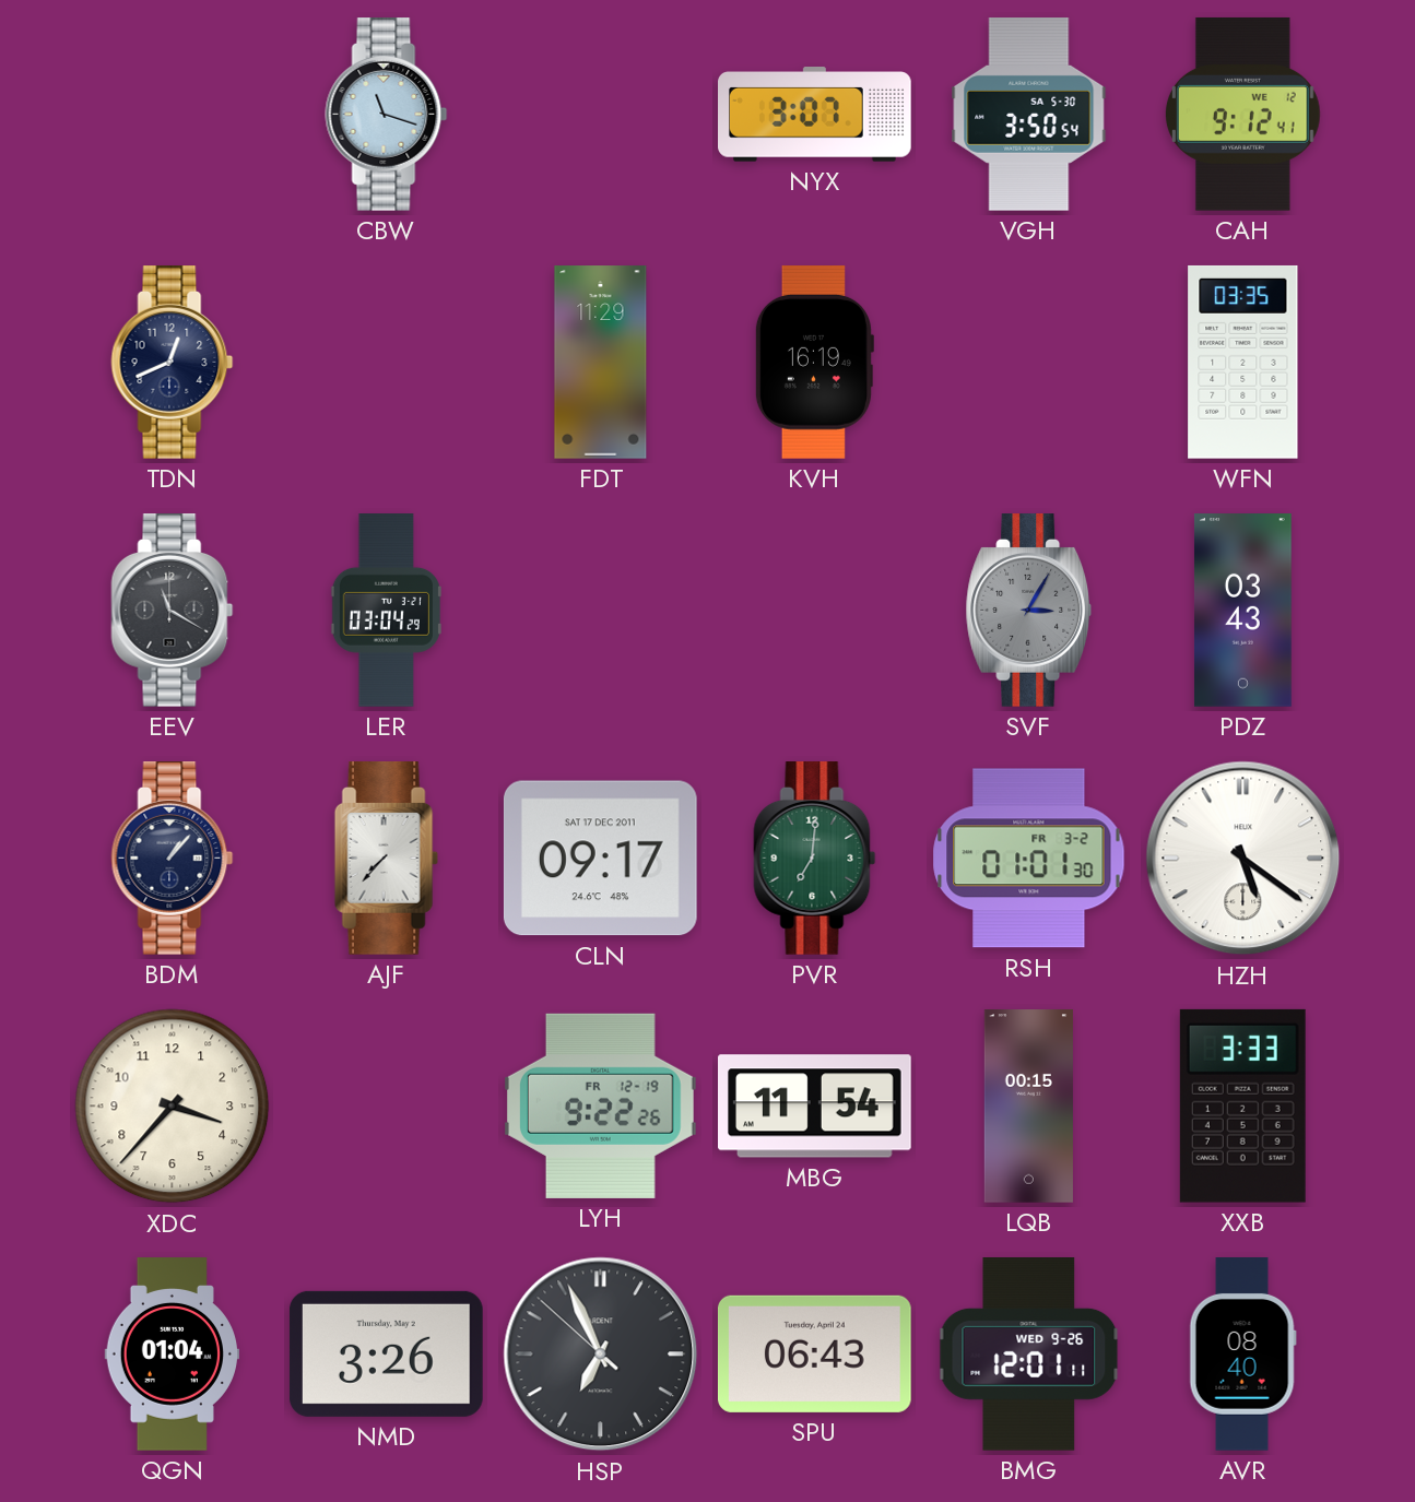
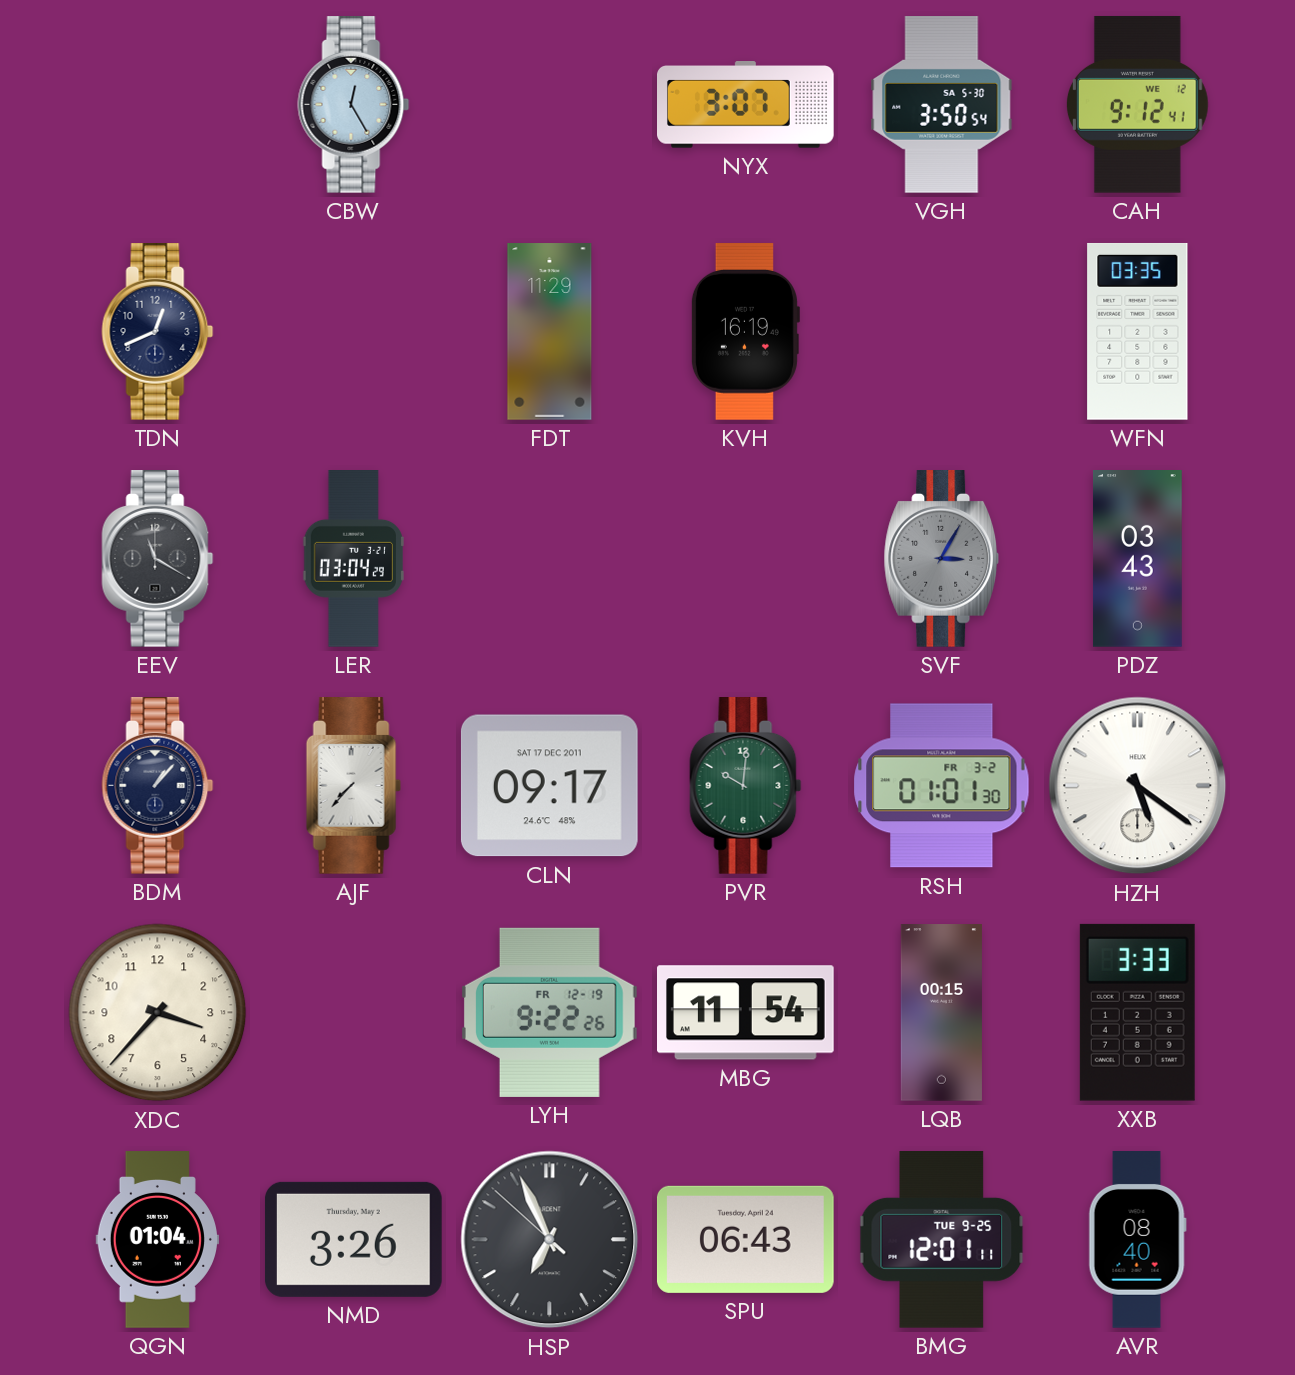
CBW: 11:18 -> 12:25 (354, 105)
PVR: 7:01 -> 10:01 (746, 786)
BMG date: WED 9-26 -> TUE 9-25 (942, 1240)
